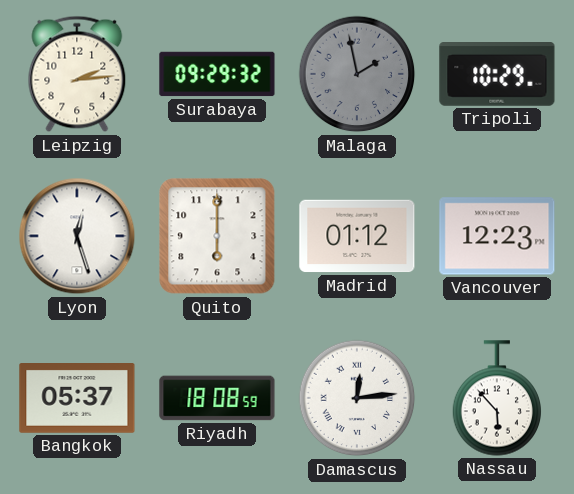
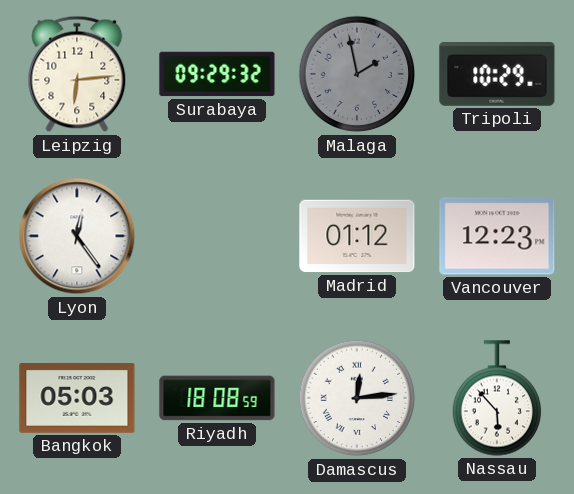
Leipzig: 2:14 -> 6:14 (77, 74)
Lyon: 12:27 -> 12:24 (77, 236)
Quito: 6:00 -> none (217, 236)
Bangkok: 05:37 -> 05:03 (77, 399)
